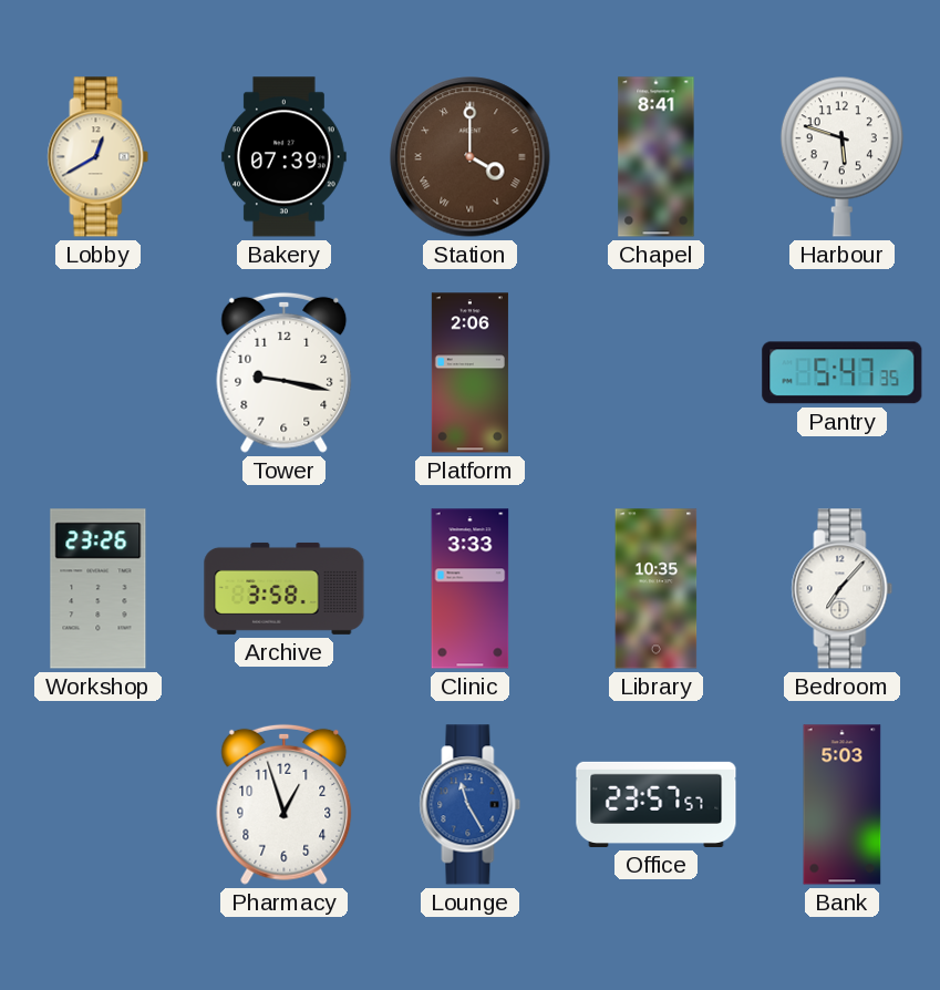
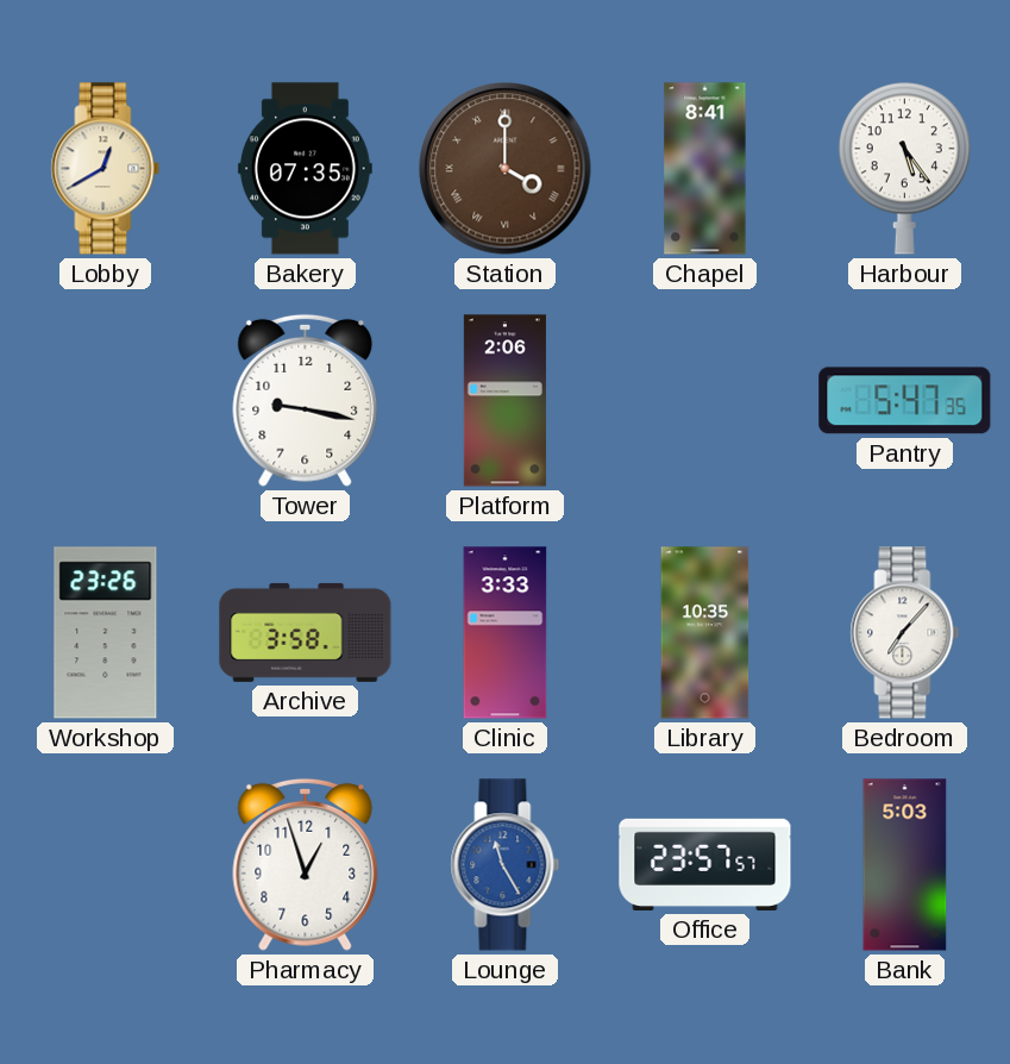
Bakery: 07:39 -> 07:35 (306, 169)
Harbour: 5:48 -> 5:24 (904, 168)
